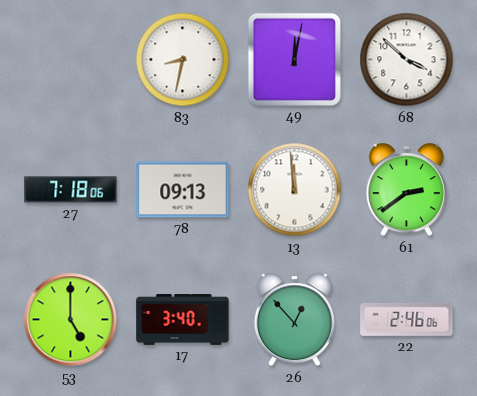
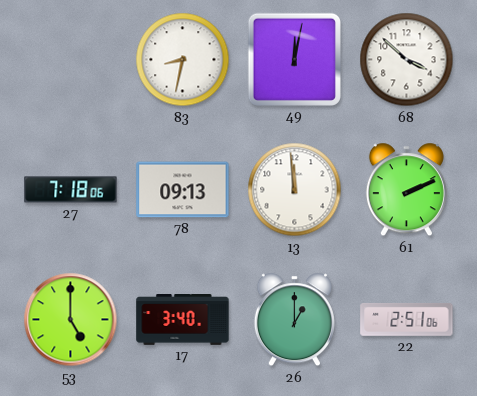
61: 2:39 -> 2:11 (406, 190)
26: 12:53 -> 1:00 (294, 320)
22: 2:46 -> 2:51 (407, 319)
